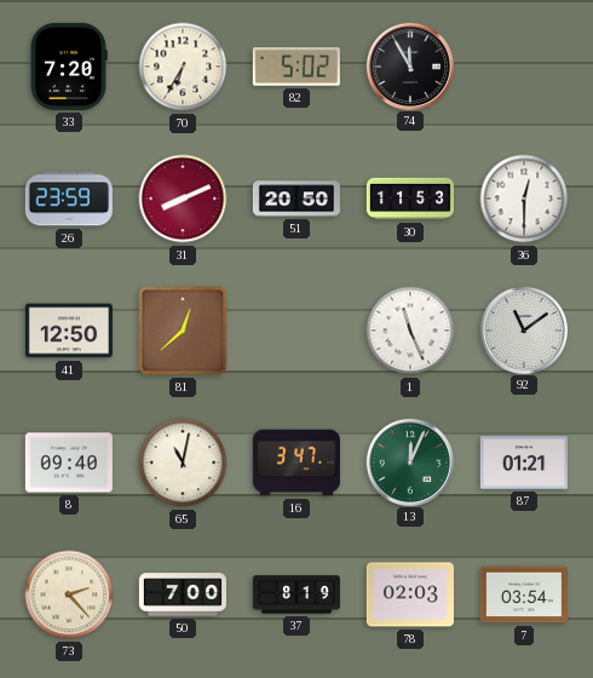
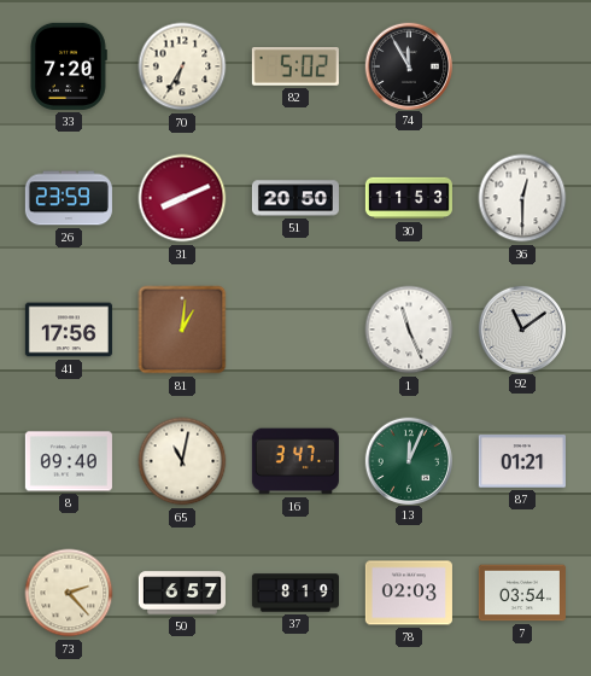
41: 12:50 -> 17:56 (69, 330)
81: 12:38 -> 1:01 (182, 330)
50: 7:00 -> 6:57 (182, 593)
